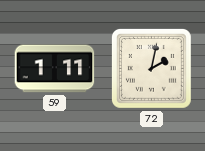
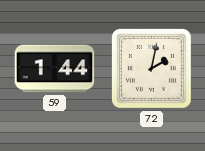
59: 1:11 -> 1:44 (55, 69)
